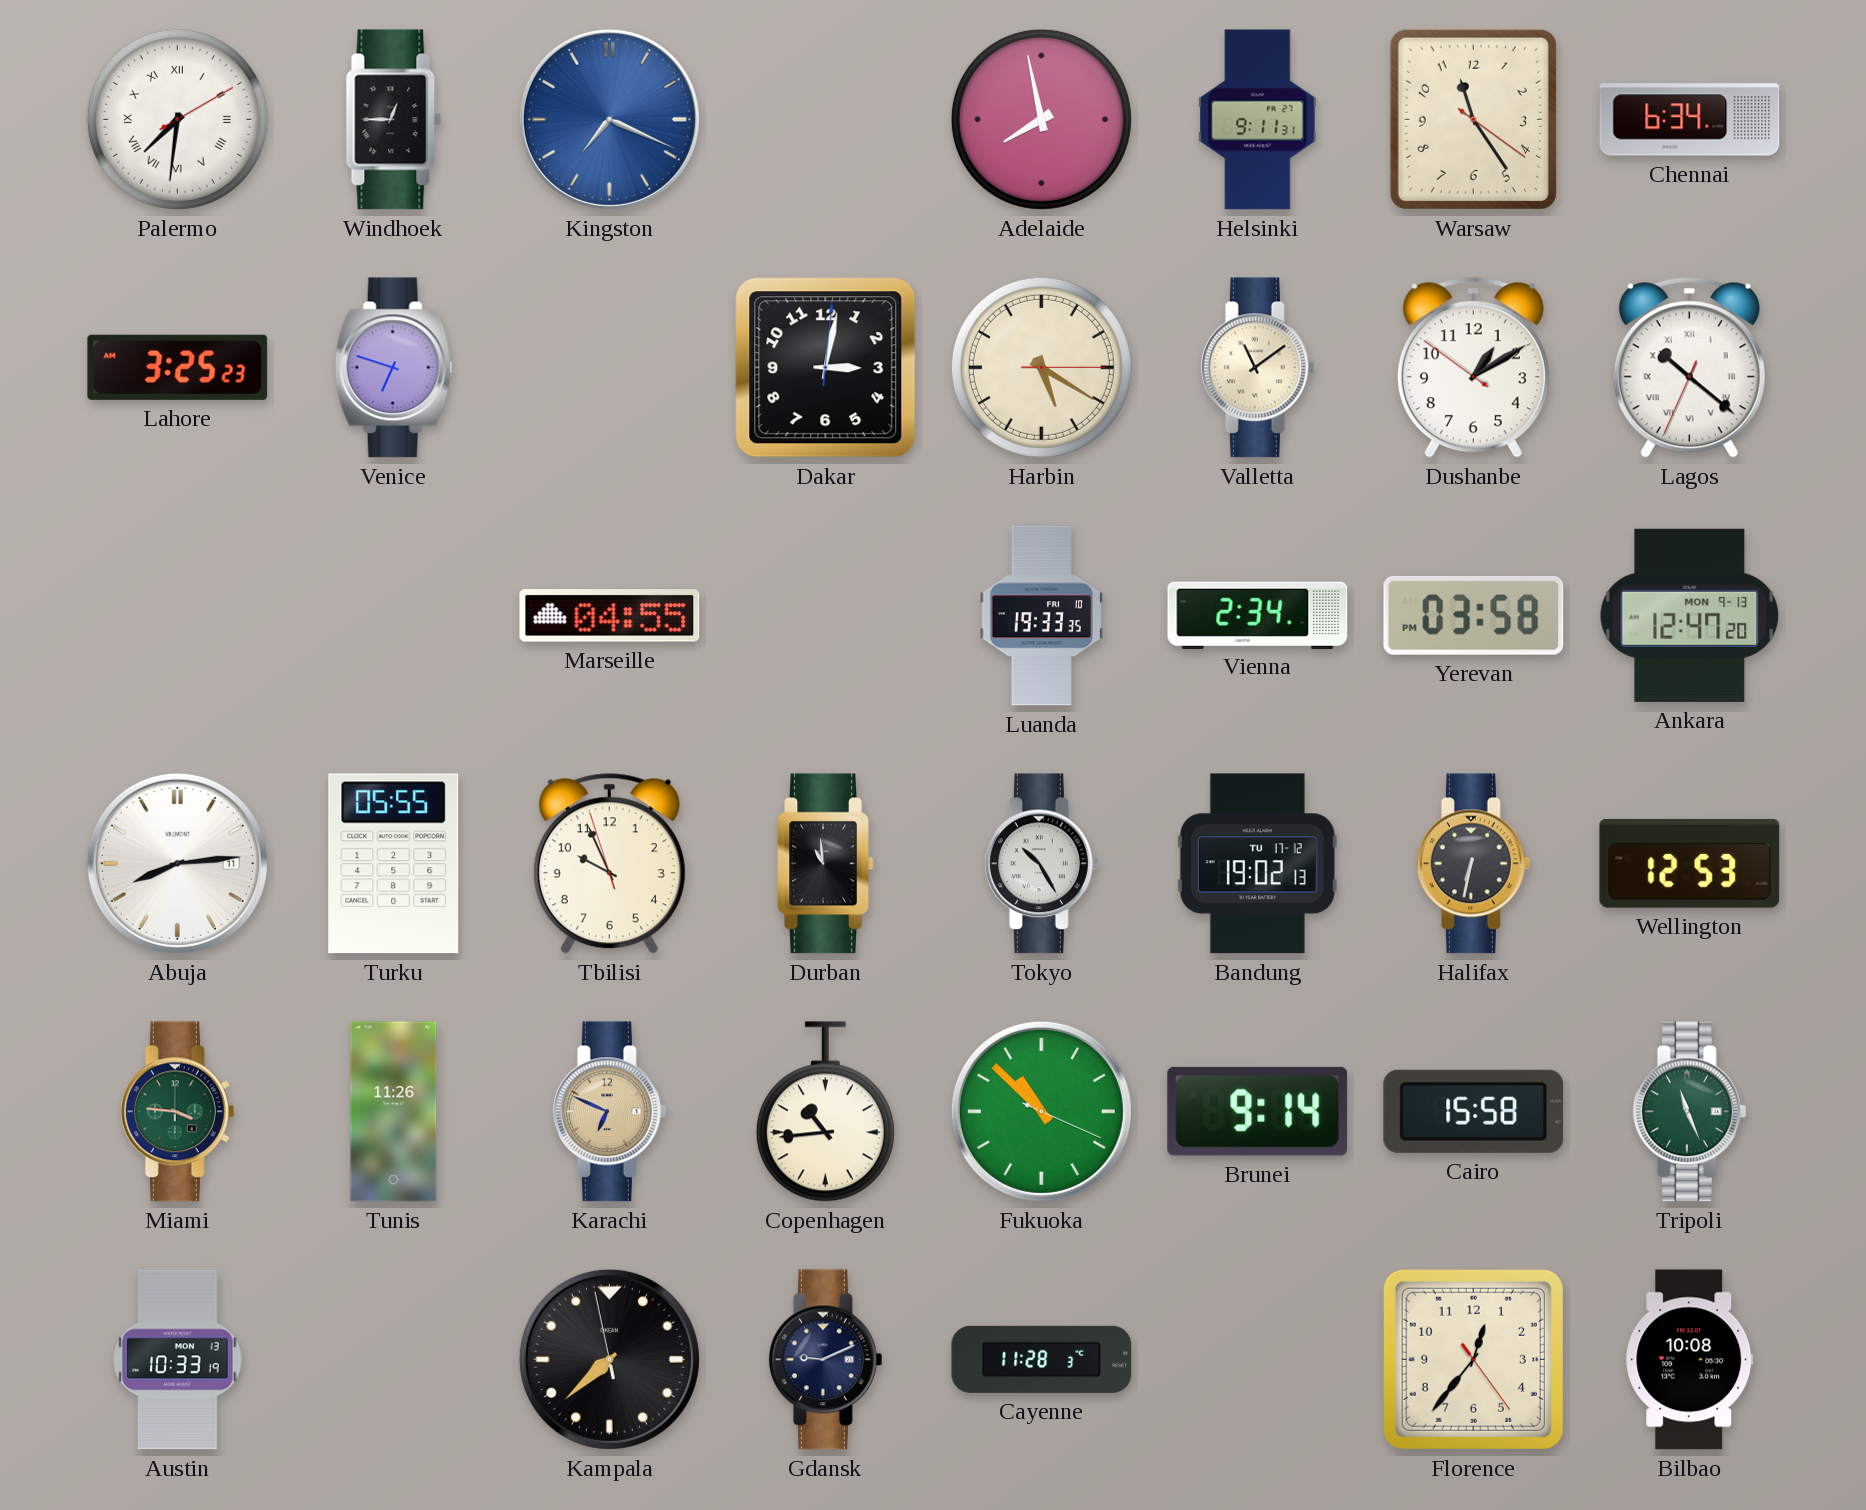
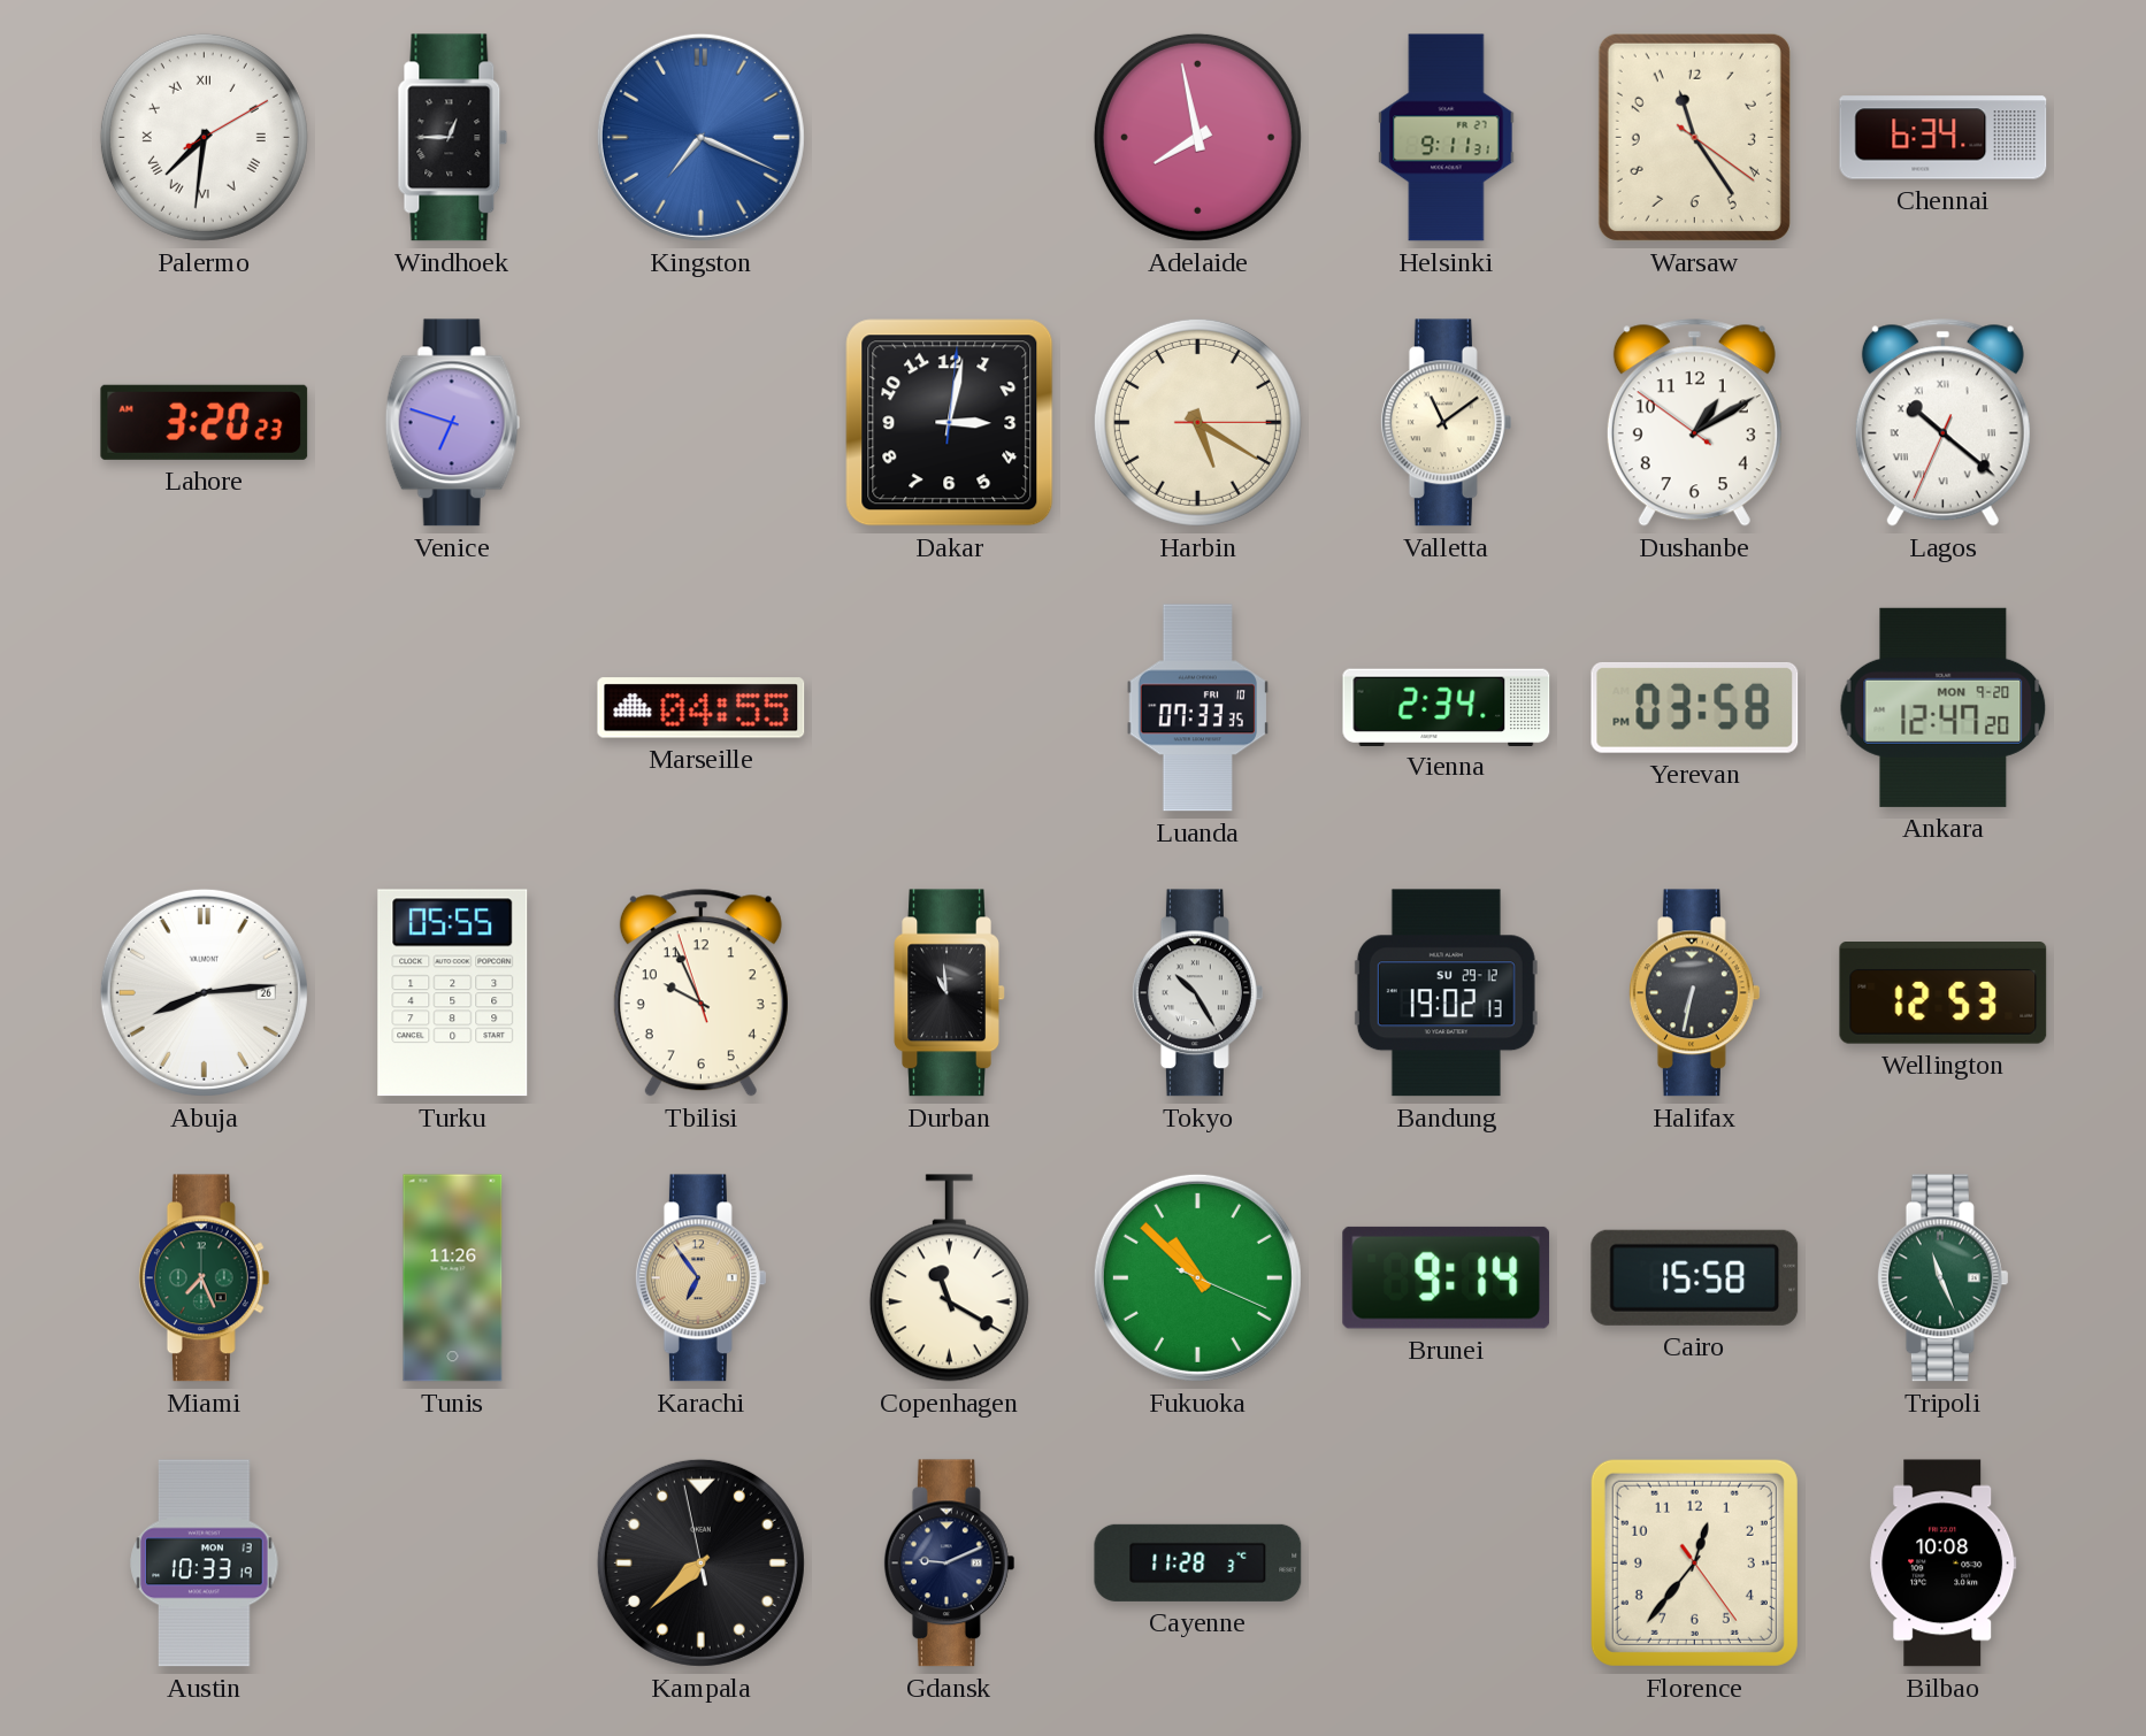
Lahore: 3:25 -> 3:20 (205, 422)
Luanda: 19:33 -> 07:33 (1197, 708)
Ankara date: MON 9-13 -> MON 9-20 (1944, 707)
Abuja date: 11 -> 26 (204, 992)
Bandung date: TU 17-12 -> SU 29-12 (1446, 993)
Miami: 3:46 -> 7:26 (204, 1278)
Karachi: 6:49 -> 6:54 (700, 1278)
Copenhagen: 10:44 -> 11:20 (949, 1278)
